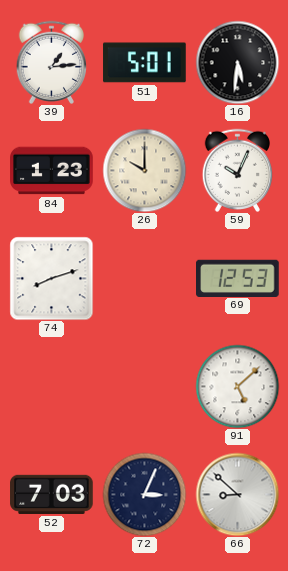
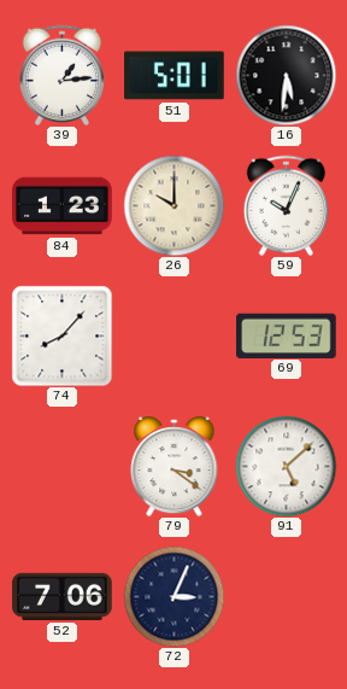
74: 8:12 -> 8:07 (61, 335)
79: none -> 3:21 (175, 467)
52: 7:03 -> 7:06 (63, 596)
66: 8:52 -> none (237, 494)
